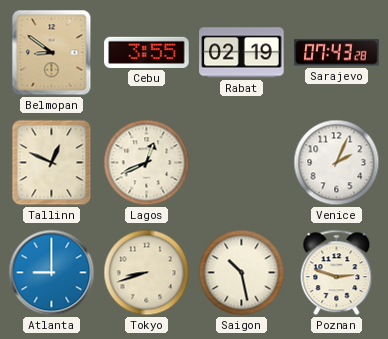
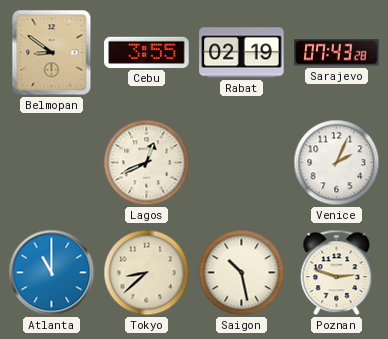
Tallinn: 12:49 -> none (52, 163)
Atlanta: 9:00 -> 11:00 (52, 273)
Tokyo: 8:42 -> 8:38 (147, 273)
